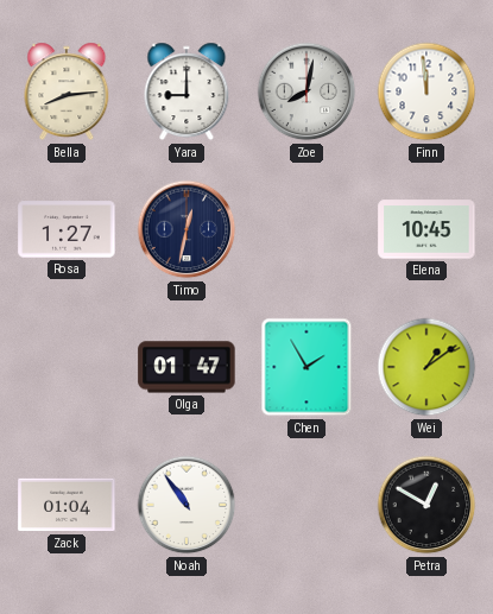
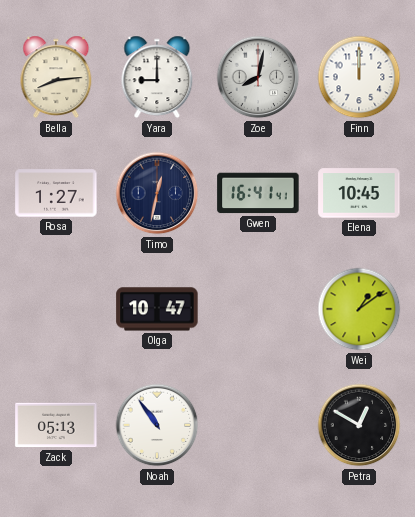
Finn: 11:59 -> 12:00 (359, 77)
Gwen: none -> 16:41 (258, 193)
Olga: 01:47 -> 10:47 (157, 309)
Chen: 1:55 -> none (306, 367)
Zack: 01:04 -> 05:13 (56, 425)
